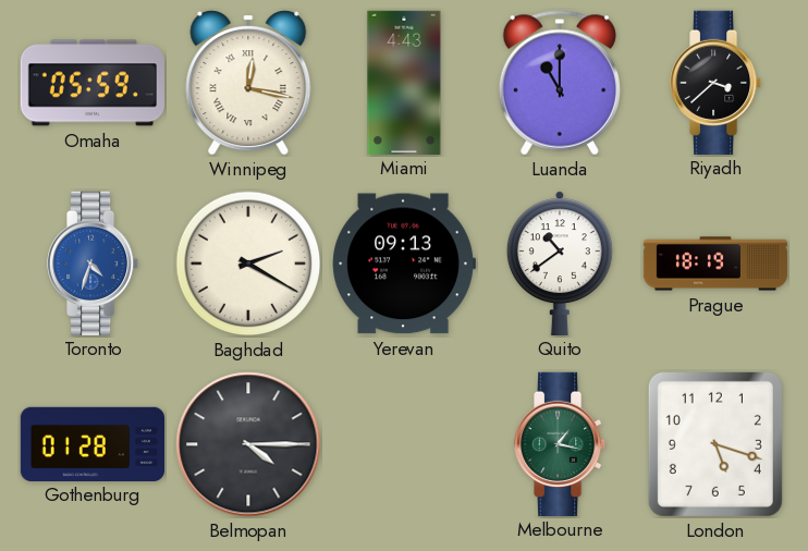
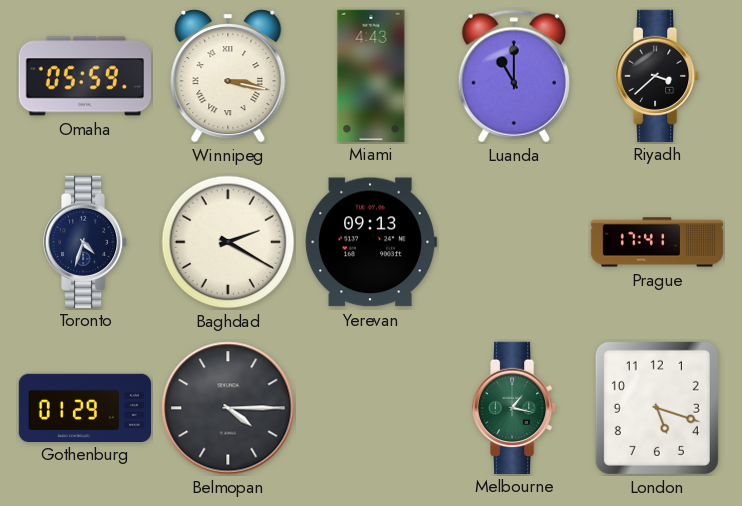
Winnipeg: 12:17 -> 3:17 (228, 76)
Toronto dial: blue -> navy (86, 241)
Quito: 10:39 -> none (560, 262)
Prague: 18:19 -> 17:41 (657, 242)
Gothenburg: 01:28 -> 01:29 (84, 407)
